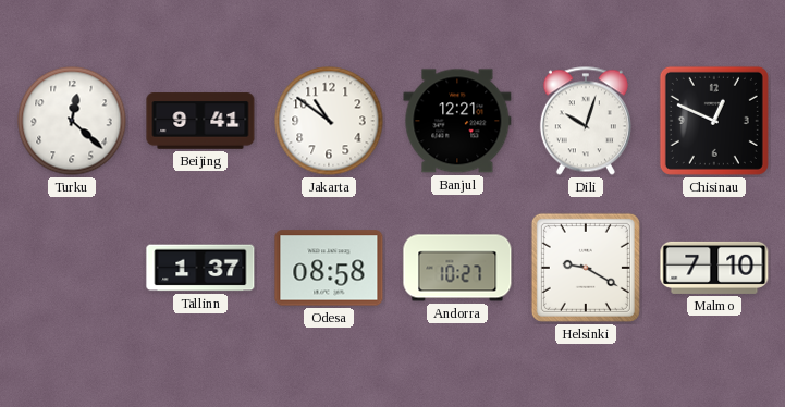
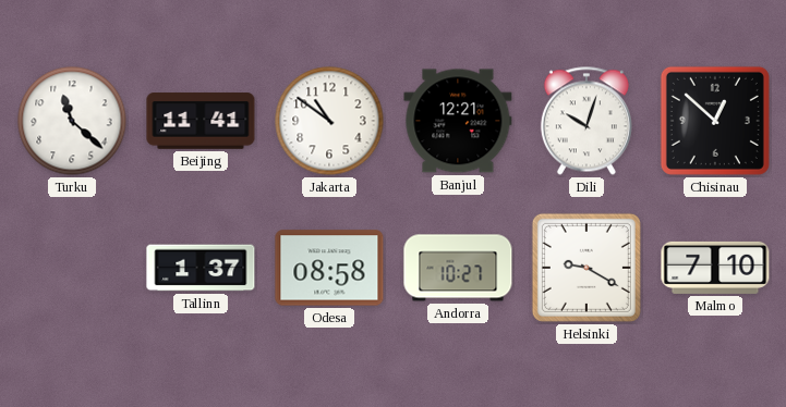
Turku: 12:22 -> 11:22 (72, 121)
Beijing: 9:41 -> 11:41 (201, 121)
Chisinau: 12:49 -> 12:52 (715, 121)
